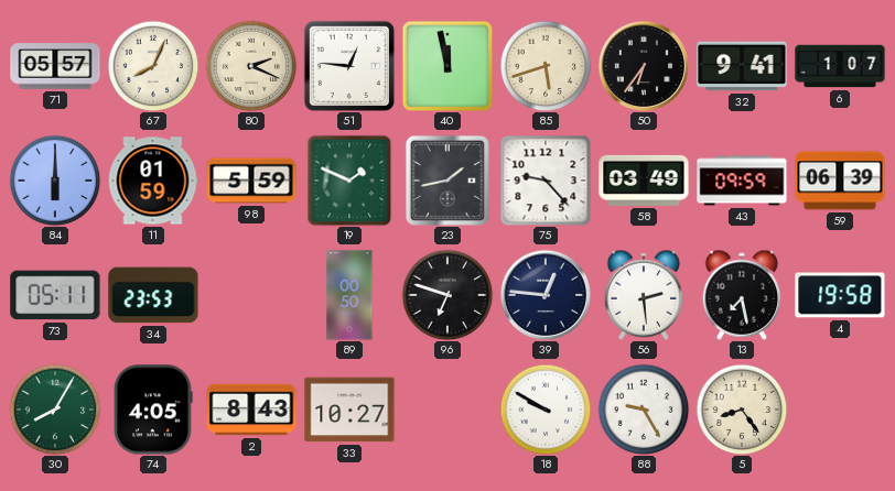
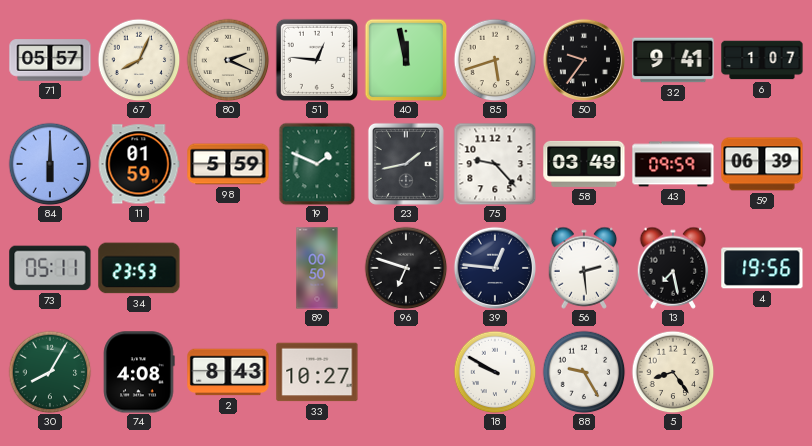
50: 6:36 -> 9:36 (583, 59)
4: 19:58 -> 19:56 (762, 268)
74: 4:05 -> 4:08 (139, 372)
